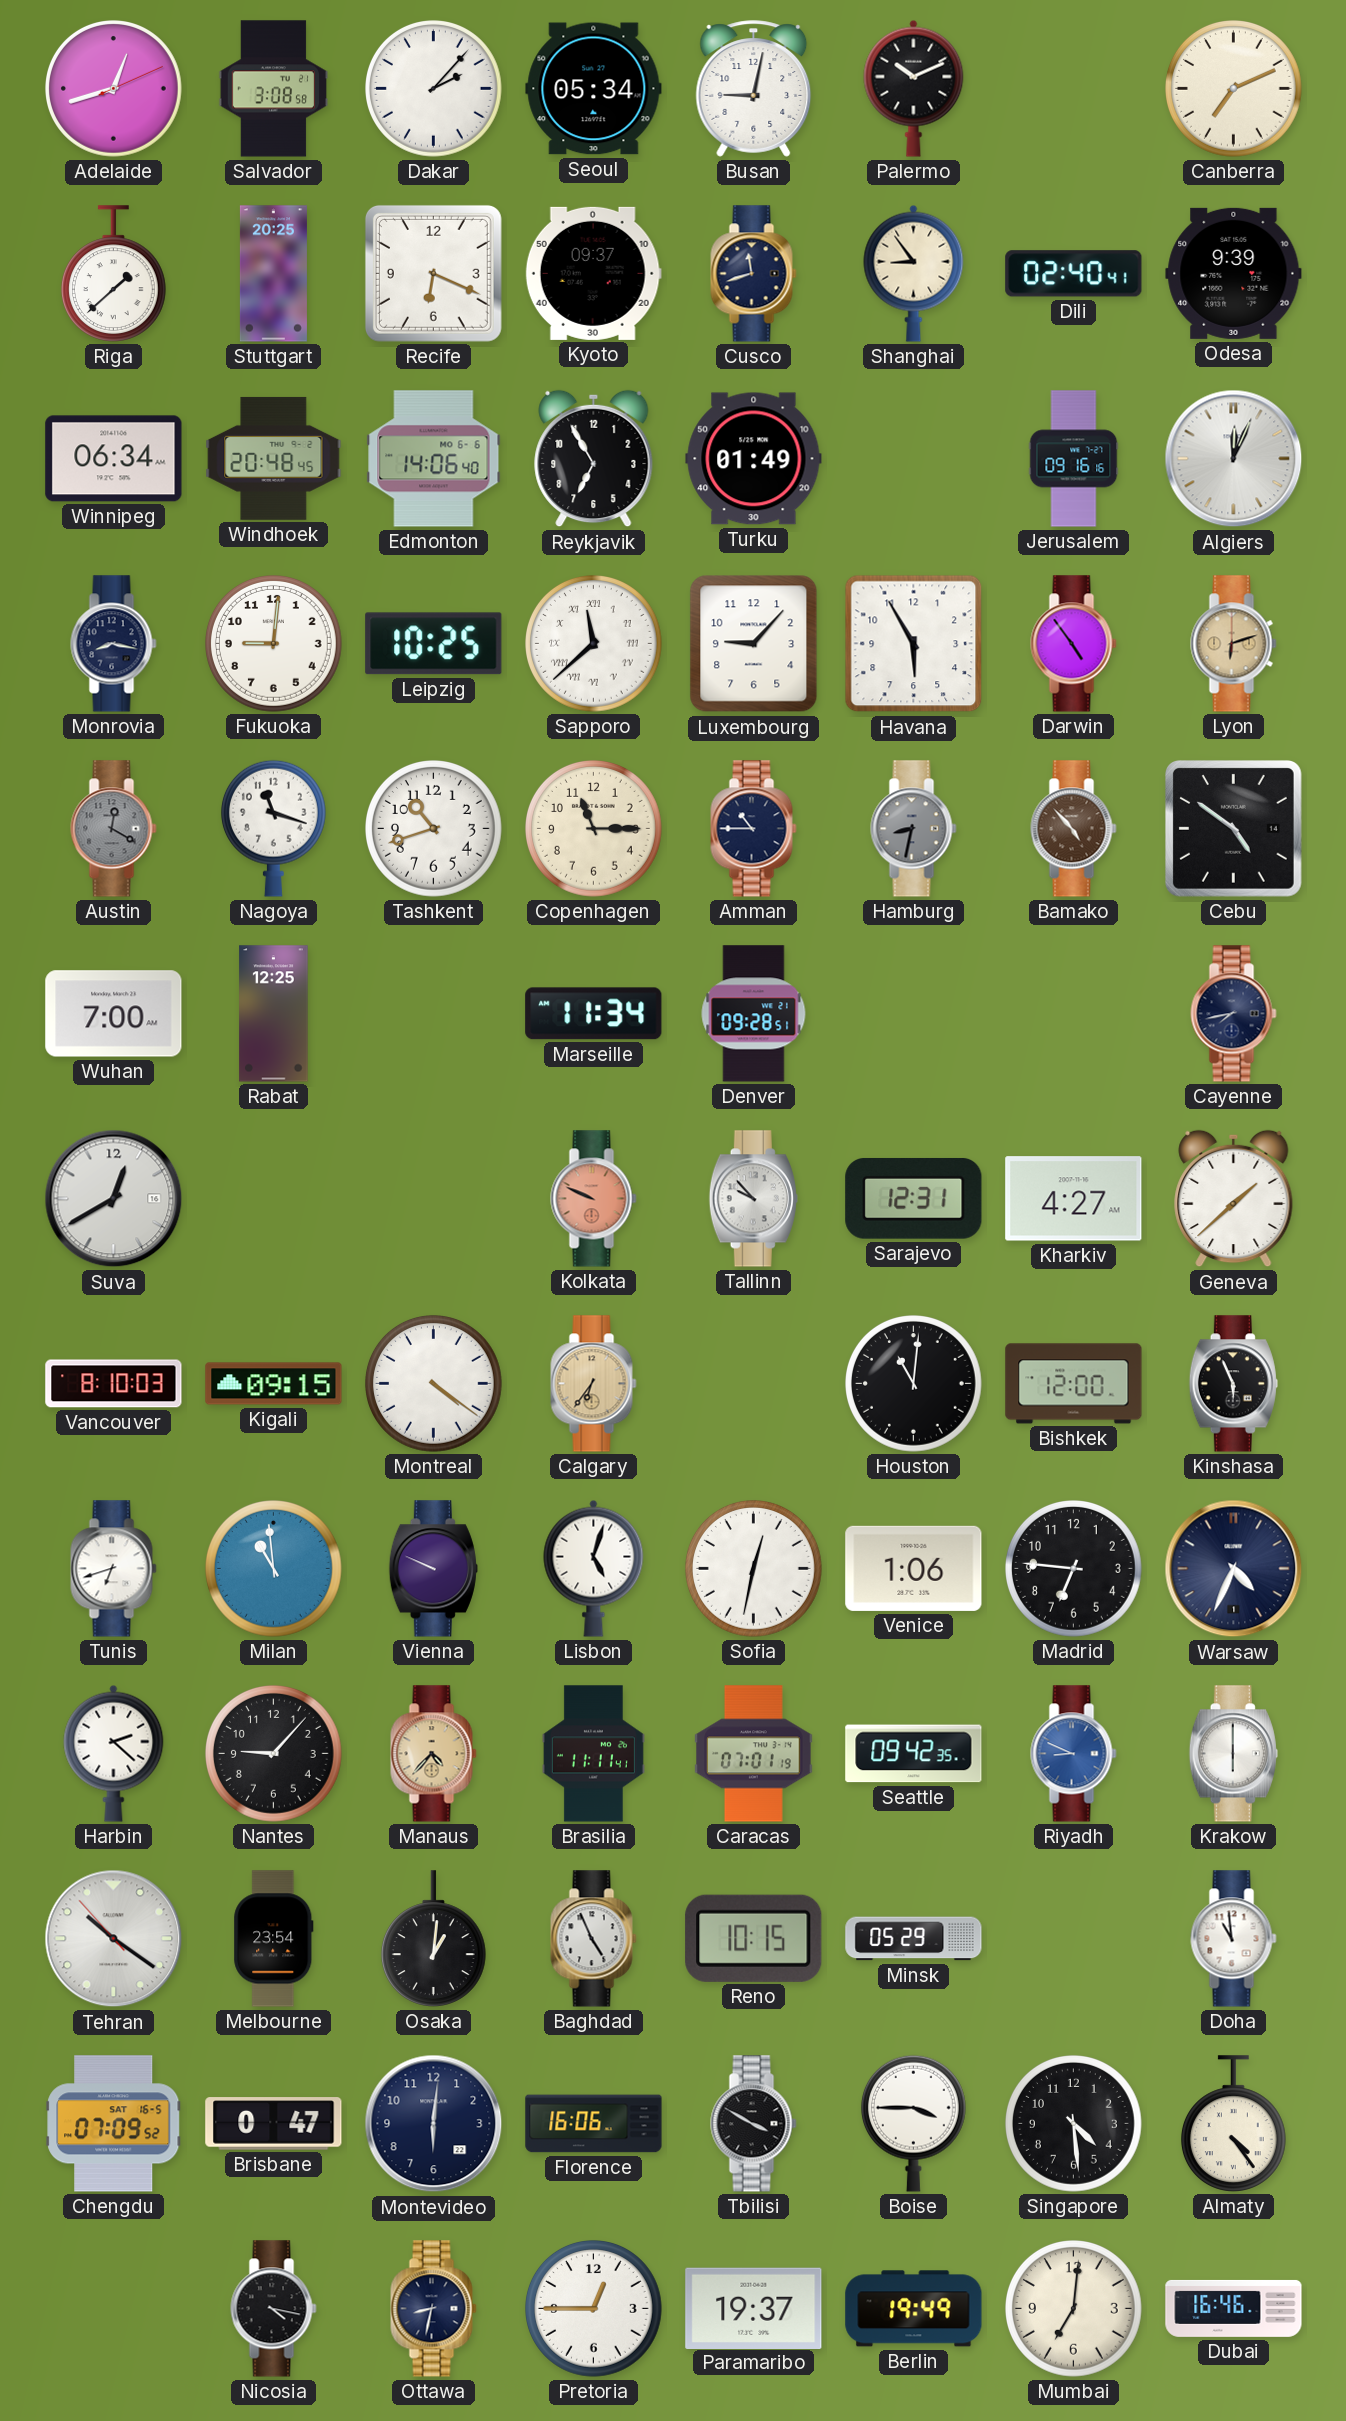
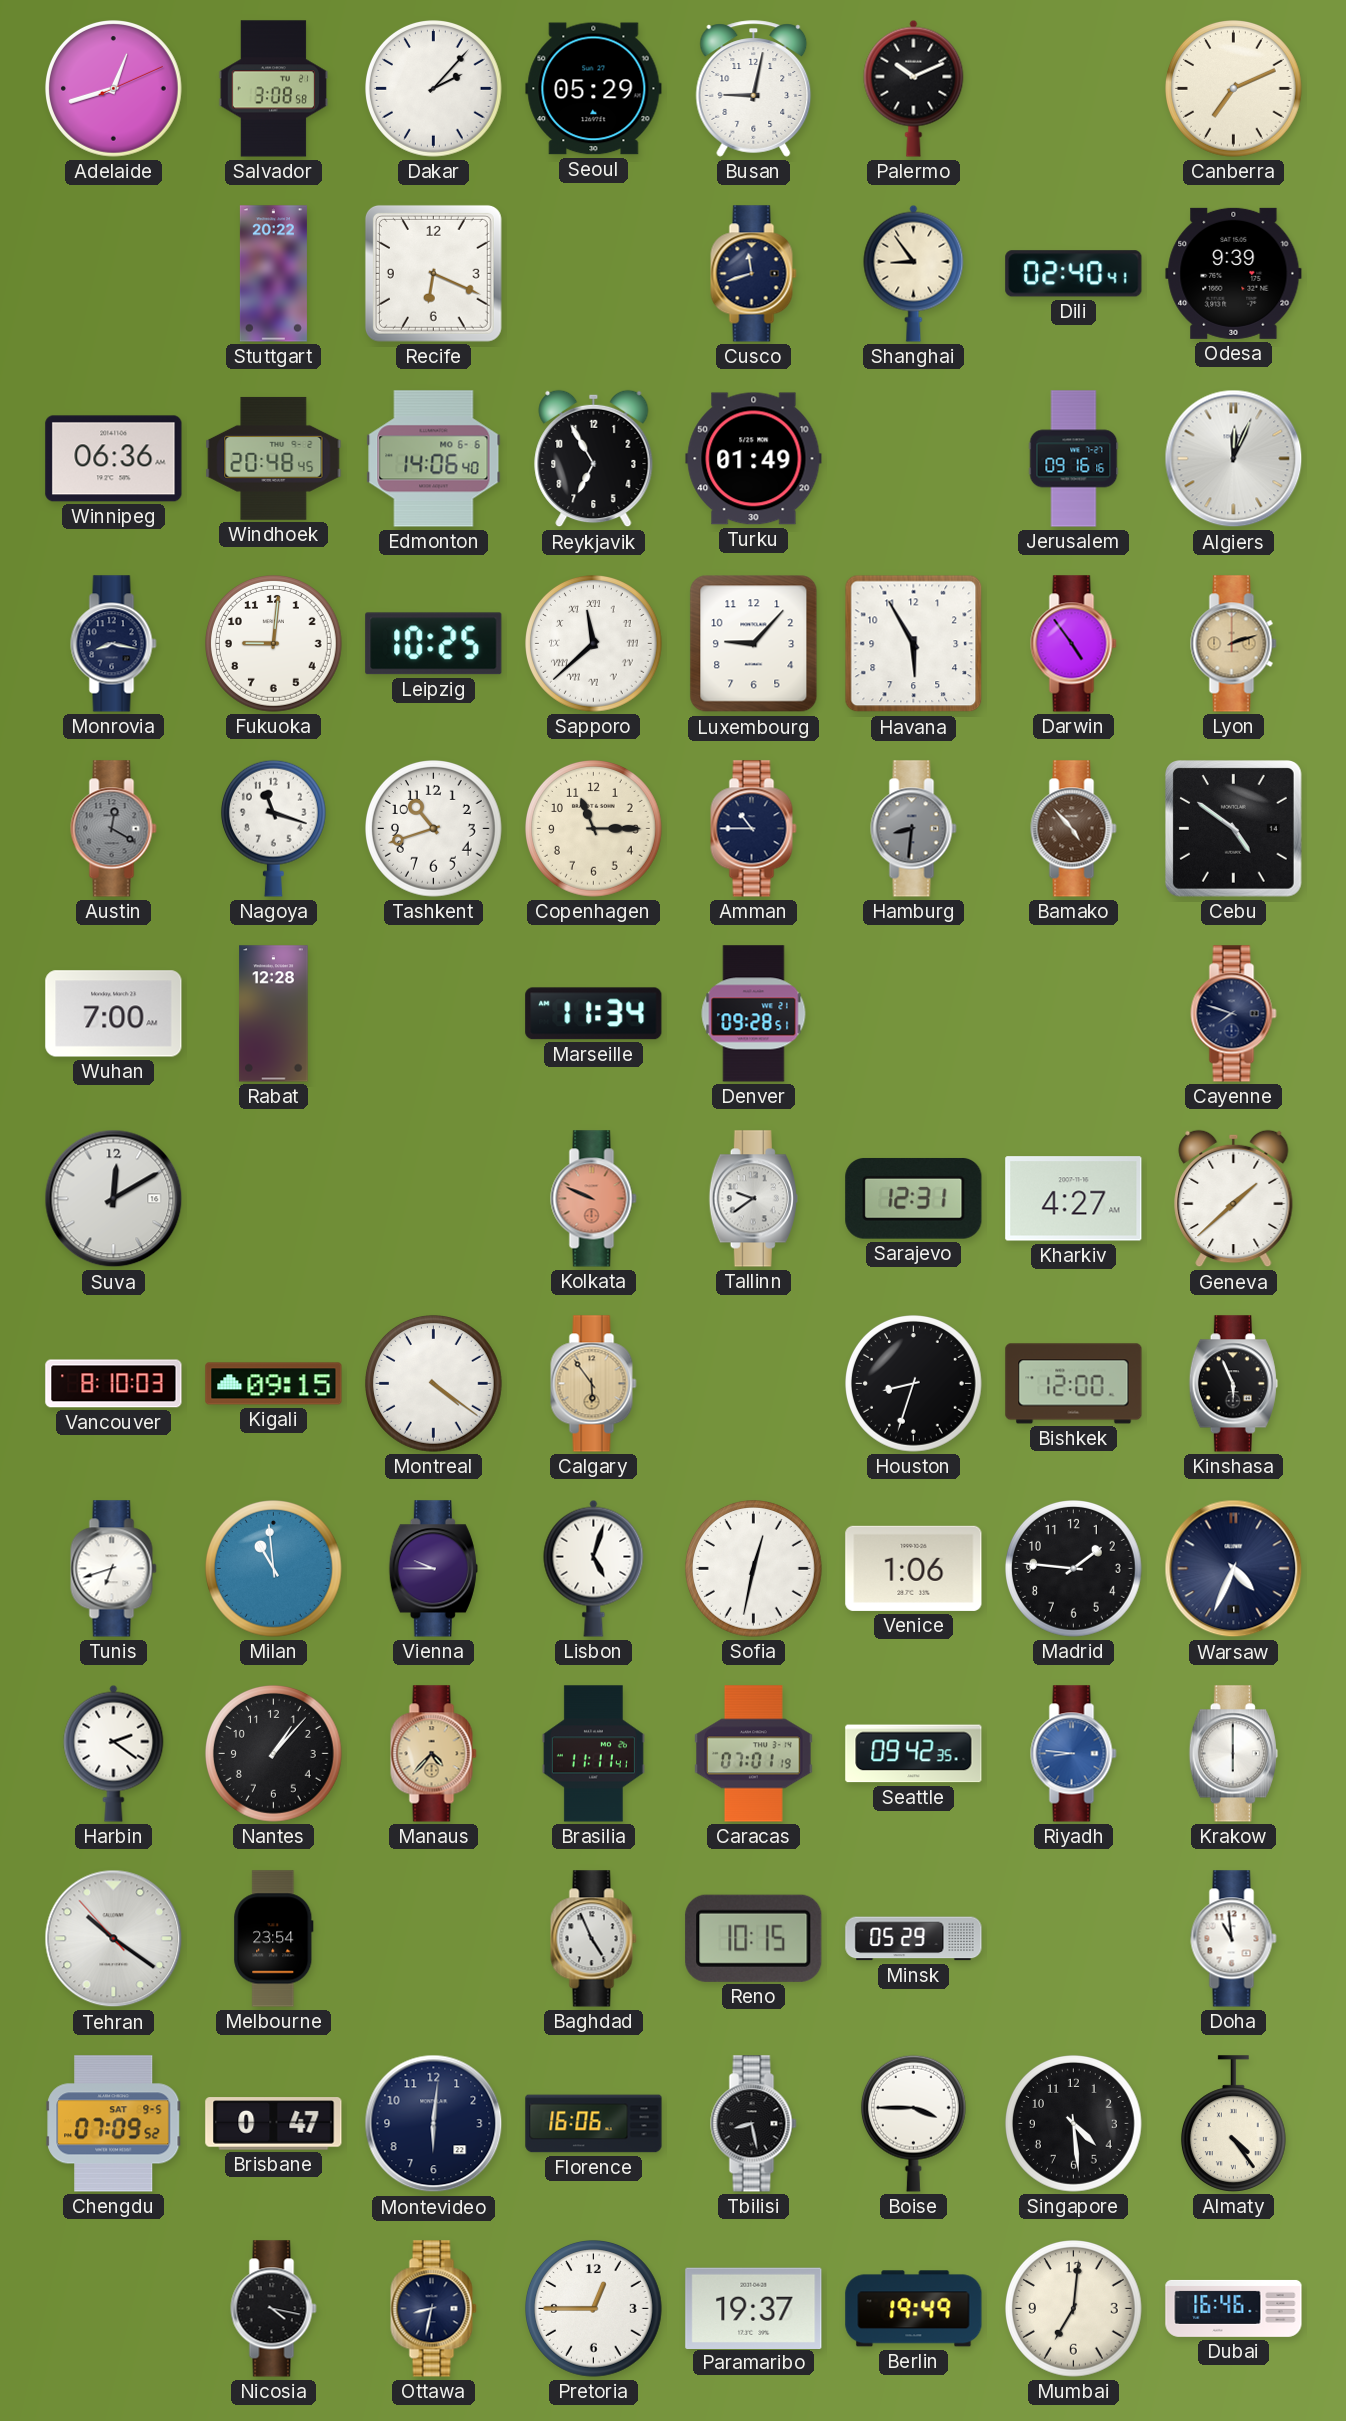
Seoul: 05:34 -> 05:29 (594, 89)
Riga: 1:38 -> none (113, 274)
Stuttgart: 20:25 -> 20:22 (273, 274)
Kyoto: 09:37 -> none (593, 273)
Winnipeg: 06:34 -> 06:36 (114, 459)
Lyon: 6:12 -> 2:12 (1234, 644)
Hamburg: 8:32 -> 8:31 (914, 829)
Rabat: 12:25 -> 12:28 (274, 1014)
Cayenne: 7:43 -> 7:48 (1234, 1014)
Suva: 12:40 -> 12:10 (114, 1199)
Tallinn: 9:53 -> 9:39 (753, 1199)
Calgary: 6:36 -> 5:54 (594, 1384)
Houston: 11:01 -> 8:33 (914, 1384)
Vienna: 9:49 -> 9:45 (433, 1569)
Madrid: 6:46 -> 1:46 (1074, 1569)
Harbin: 2:22 -> 2:21 (114, 1753)
Nantes: 9:07 -> 1:07 (274, 1754)
Riyadh: 8:49 -> 8:46 (1074, 1754)
Osaka: 1:01 -> none (433, 1939)
Chengdu date: SAT 16-5 -> SAT 9-5 (114, 2124)
Tbilisi: 3:50 -> 8:28 (754, 2124)
